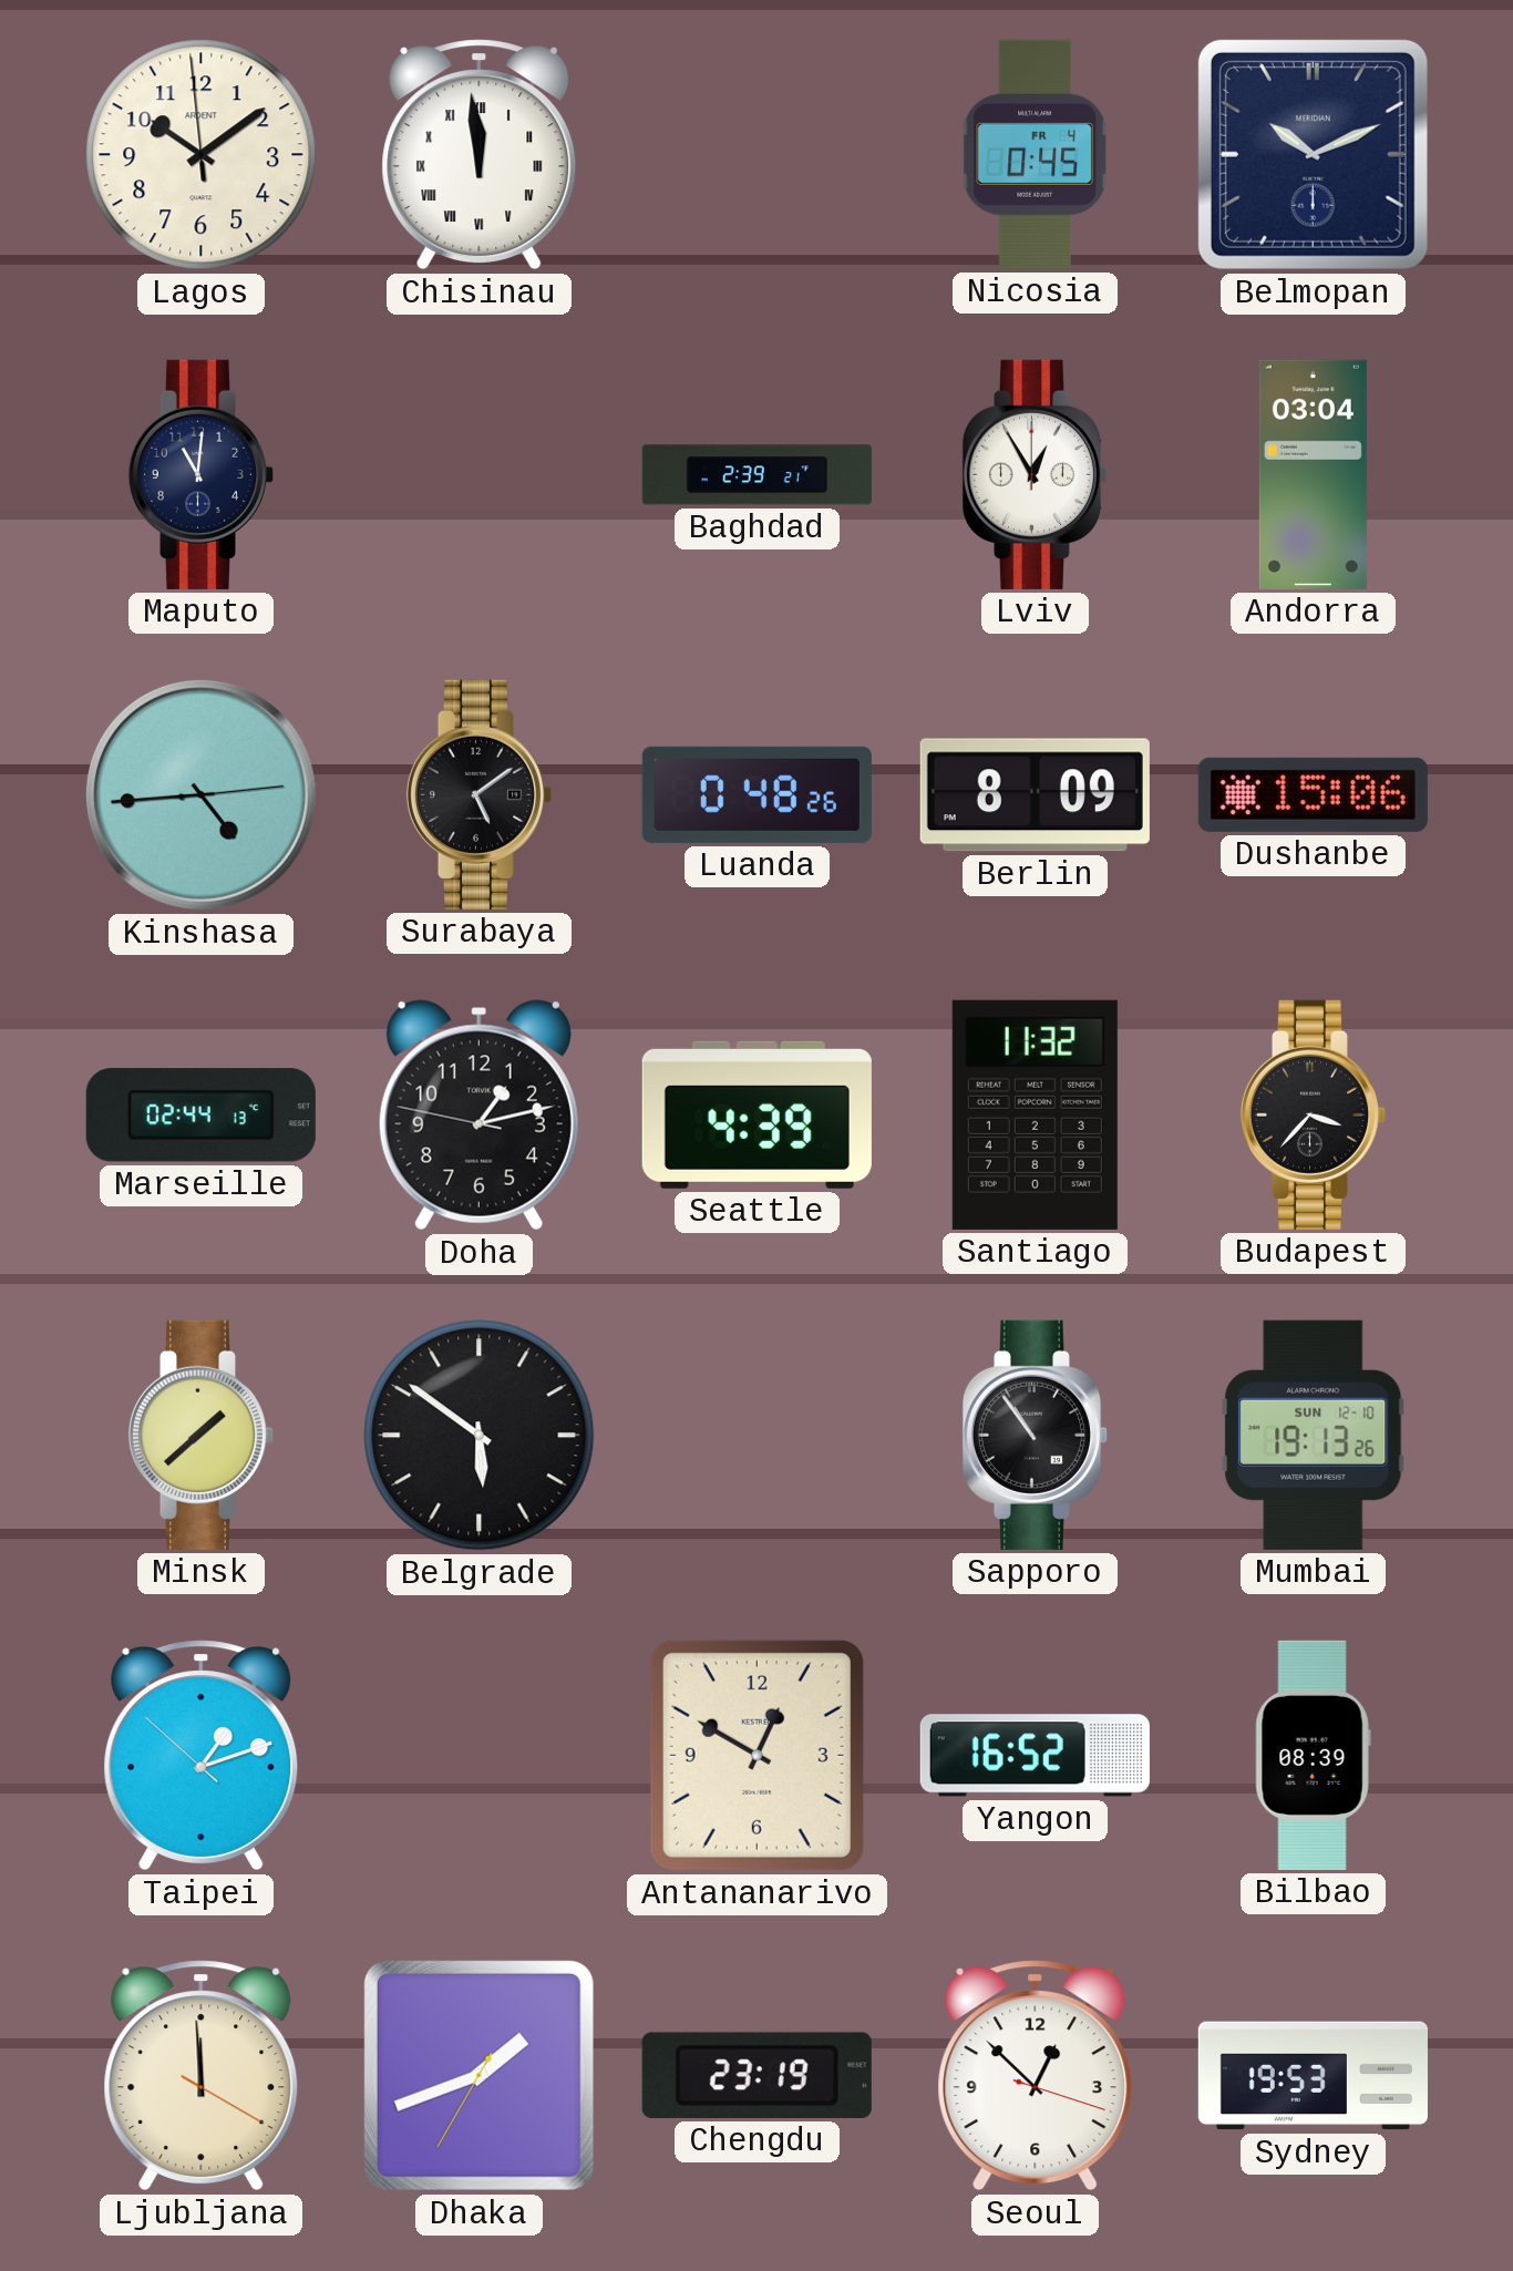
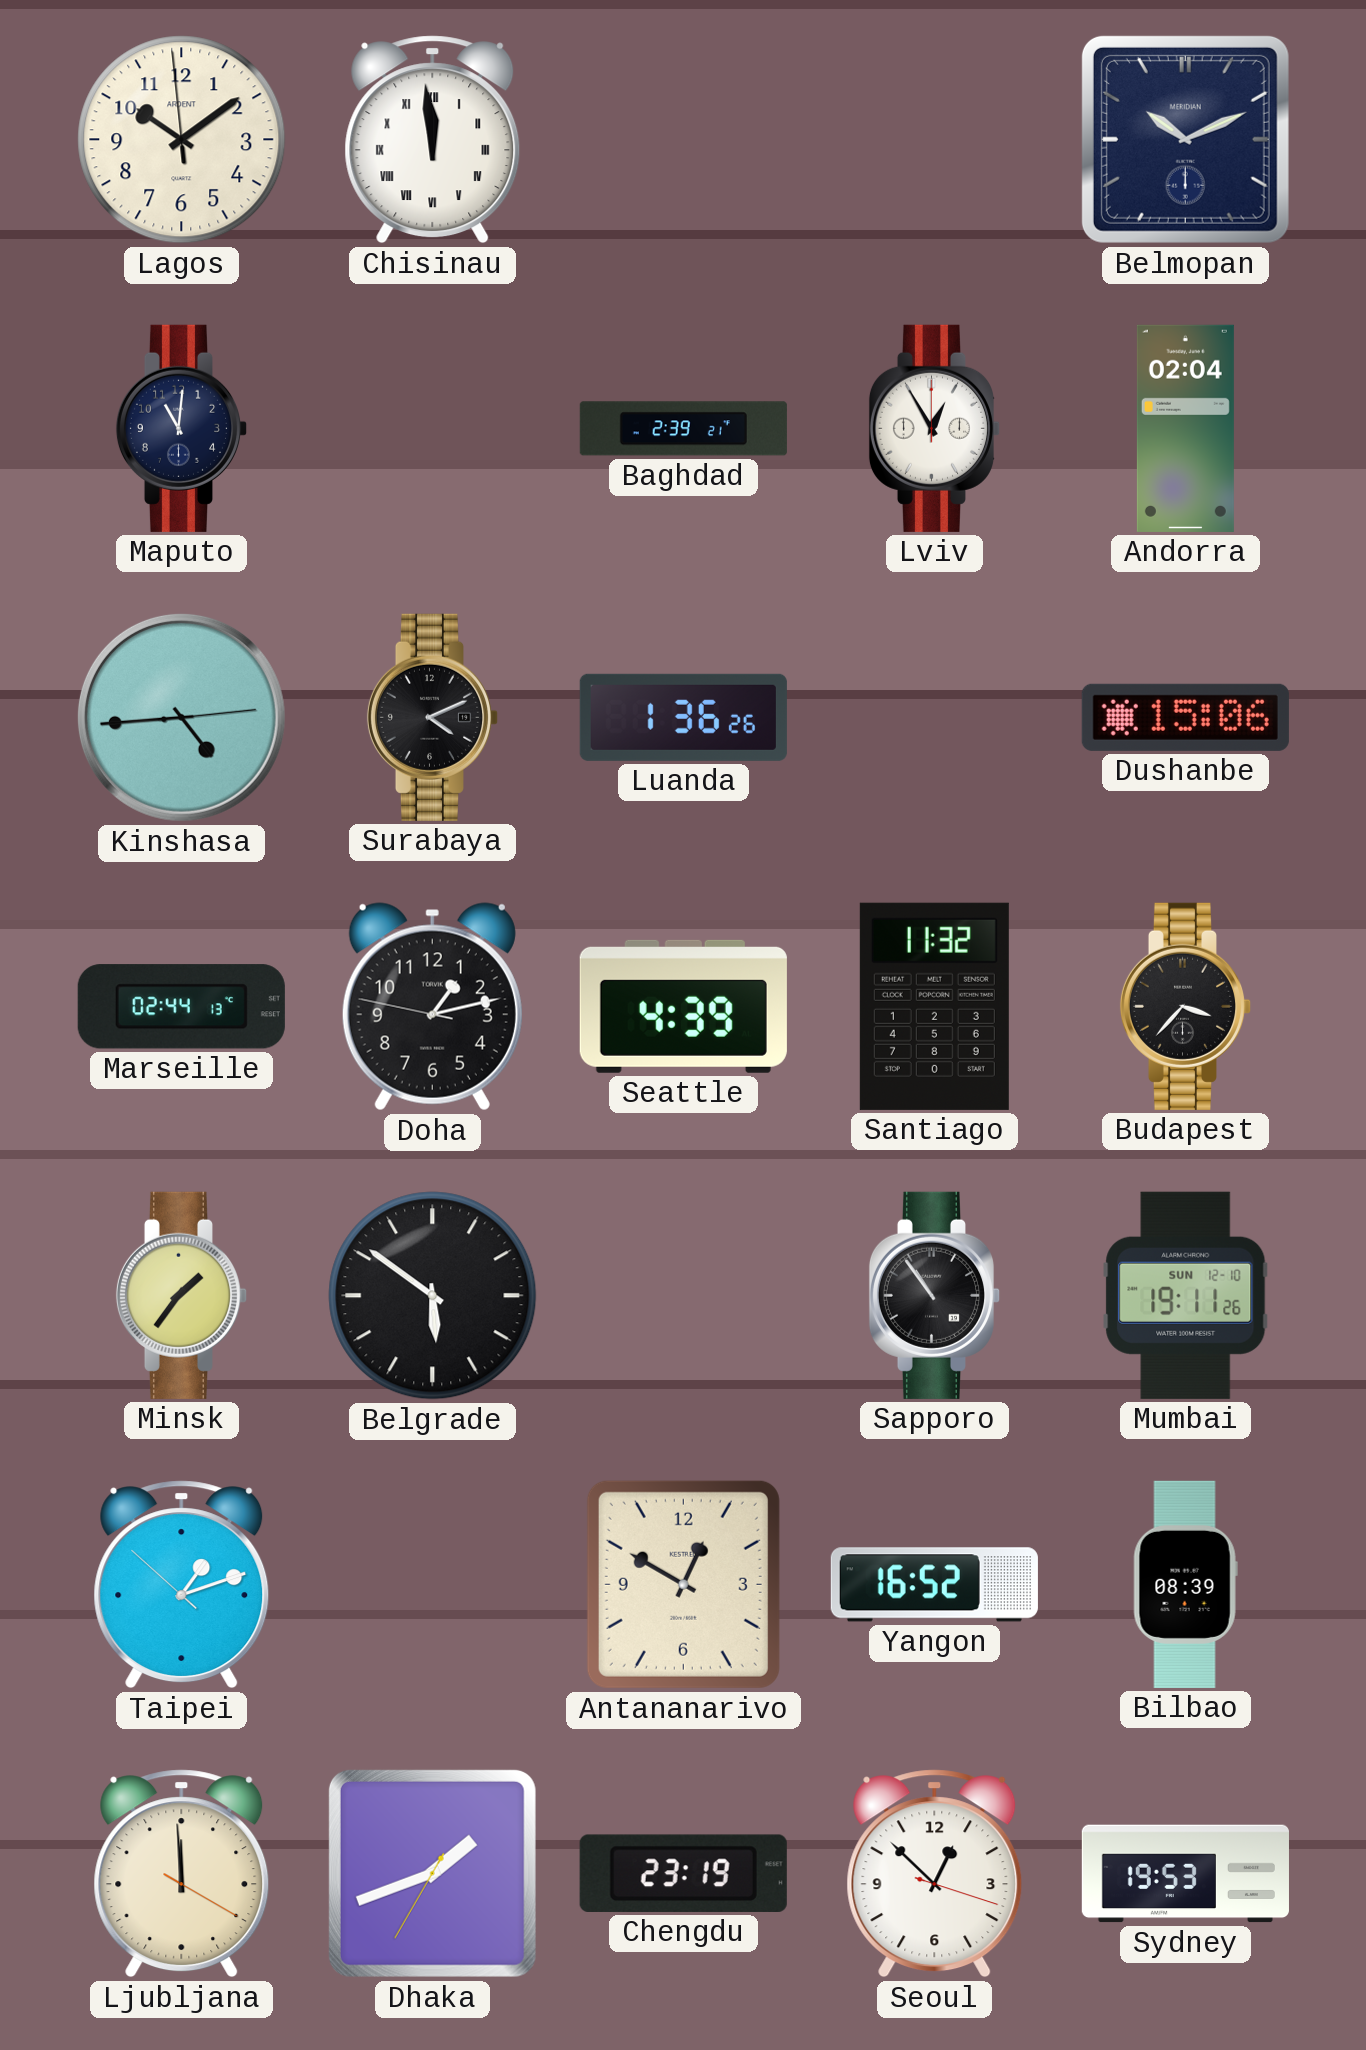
Nicosia: 0:45 -> none (1035, 154)
Andorra: 03:04 -> 02:04 (1185, 428)
Surabaya: 5:09 -> 4:11 (433, 717)
Luanda: 0:48 -> 1:36 (683, 717)
Berlin: 8:09 -> none (1035, 795)
Minsk: 1:38 -> 1:36 (182, 1295)
Mumbai: 19:13 -> 19:11 (1186, 1295)
